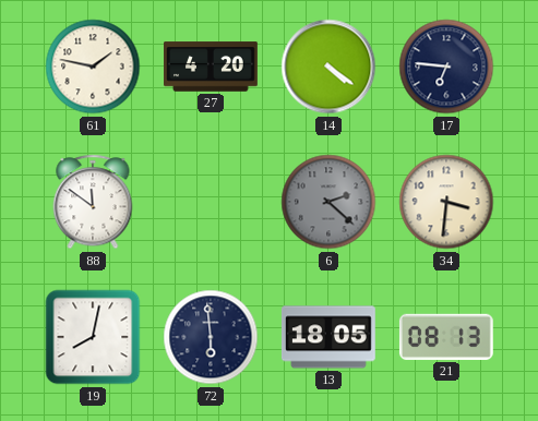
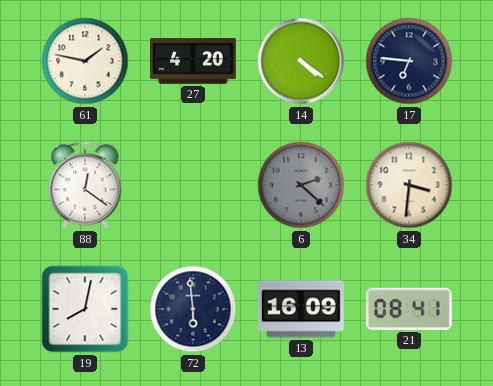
88: 11:51 -> 12:21 (85, 185)
13: 18:05 -> 16:09 (301, 309)
21: 08:13 -> 08:41 (409, 309)
